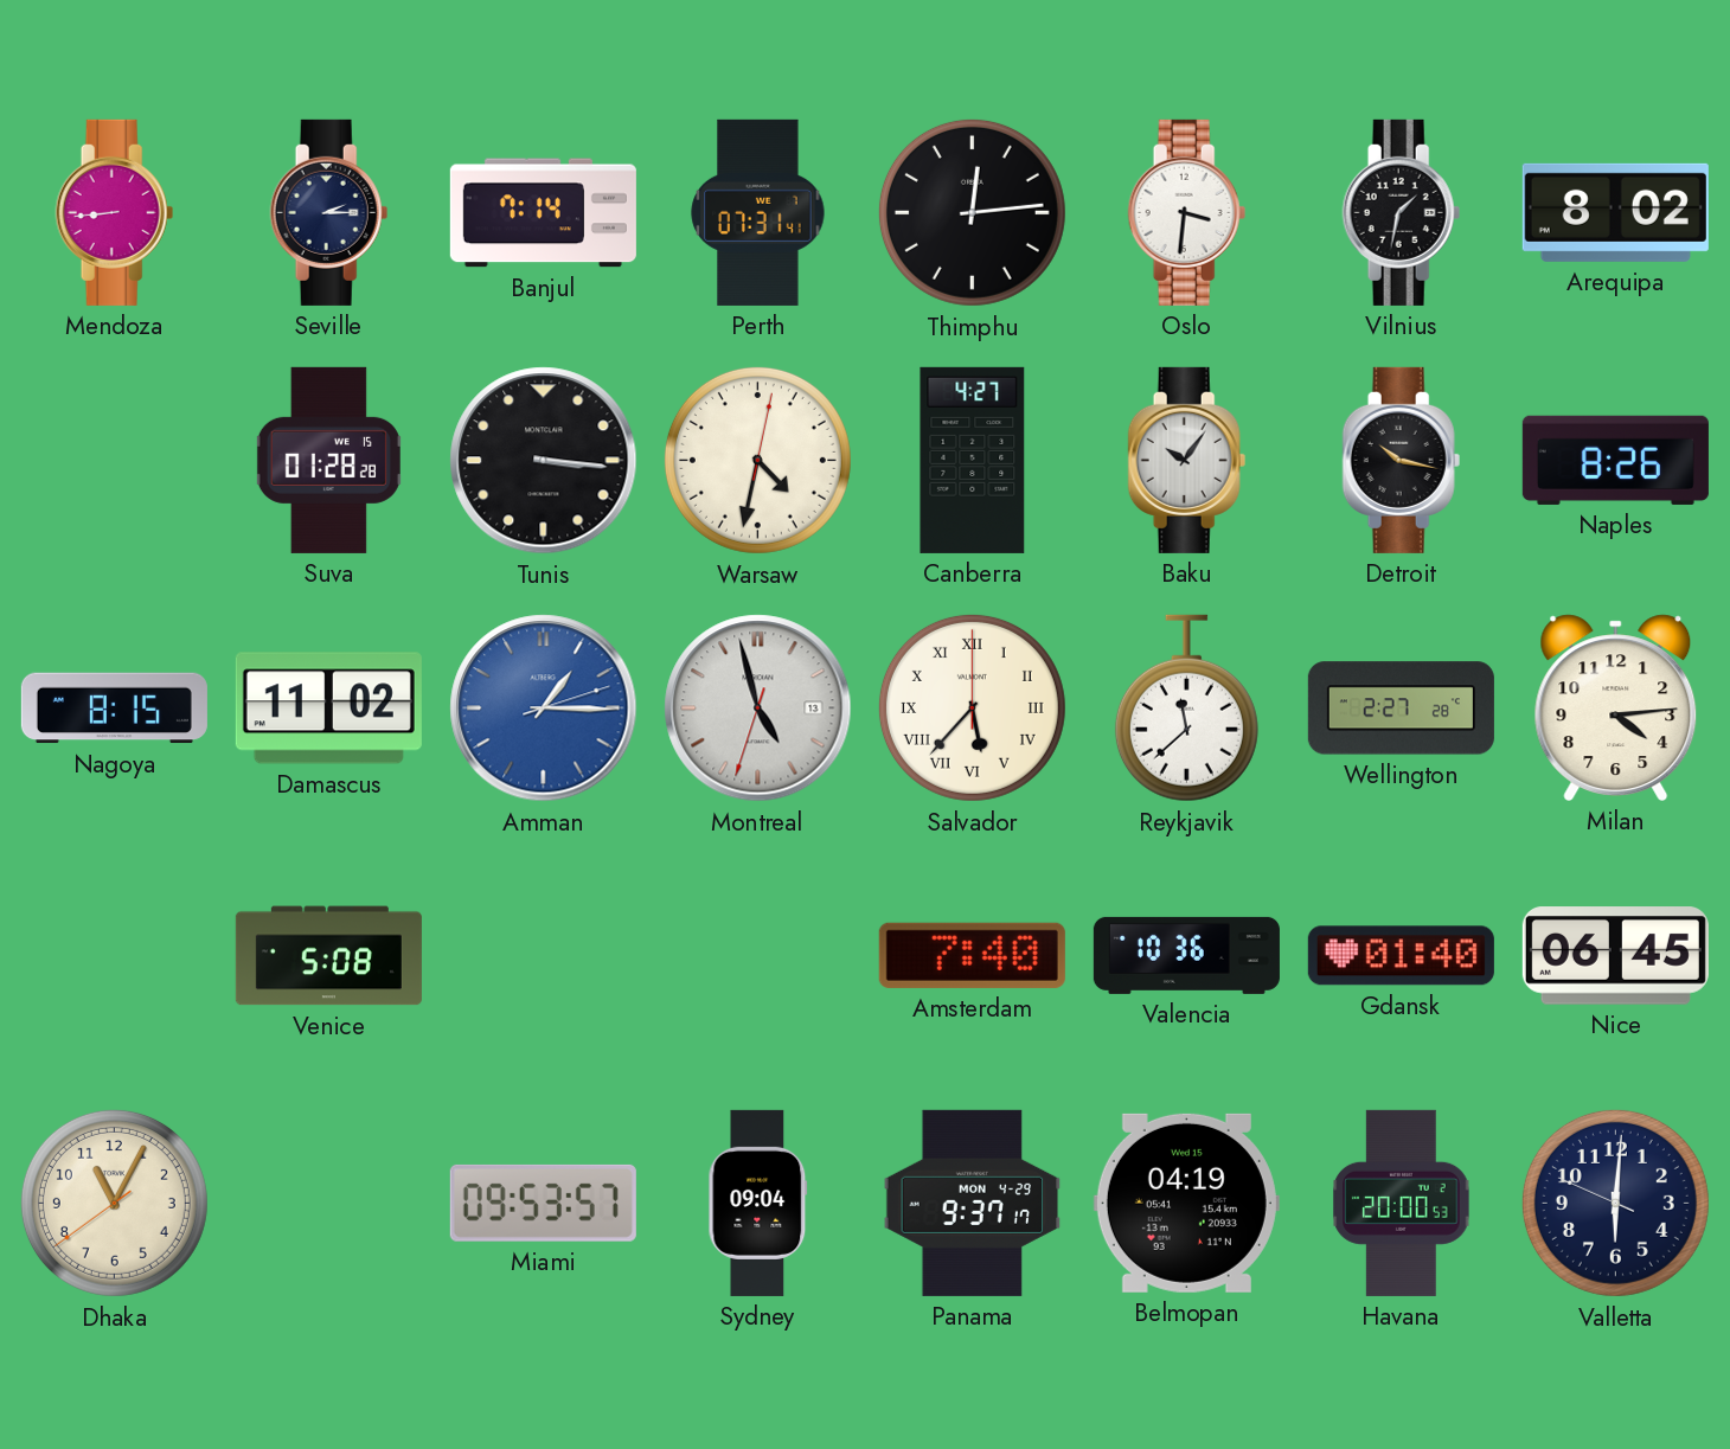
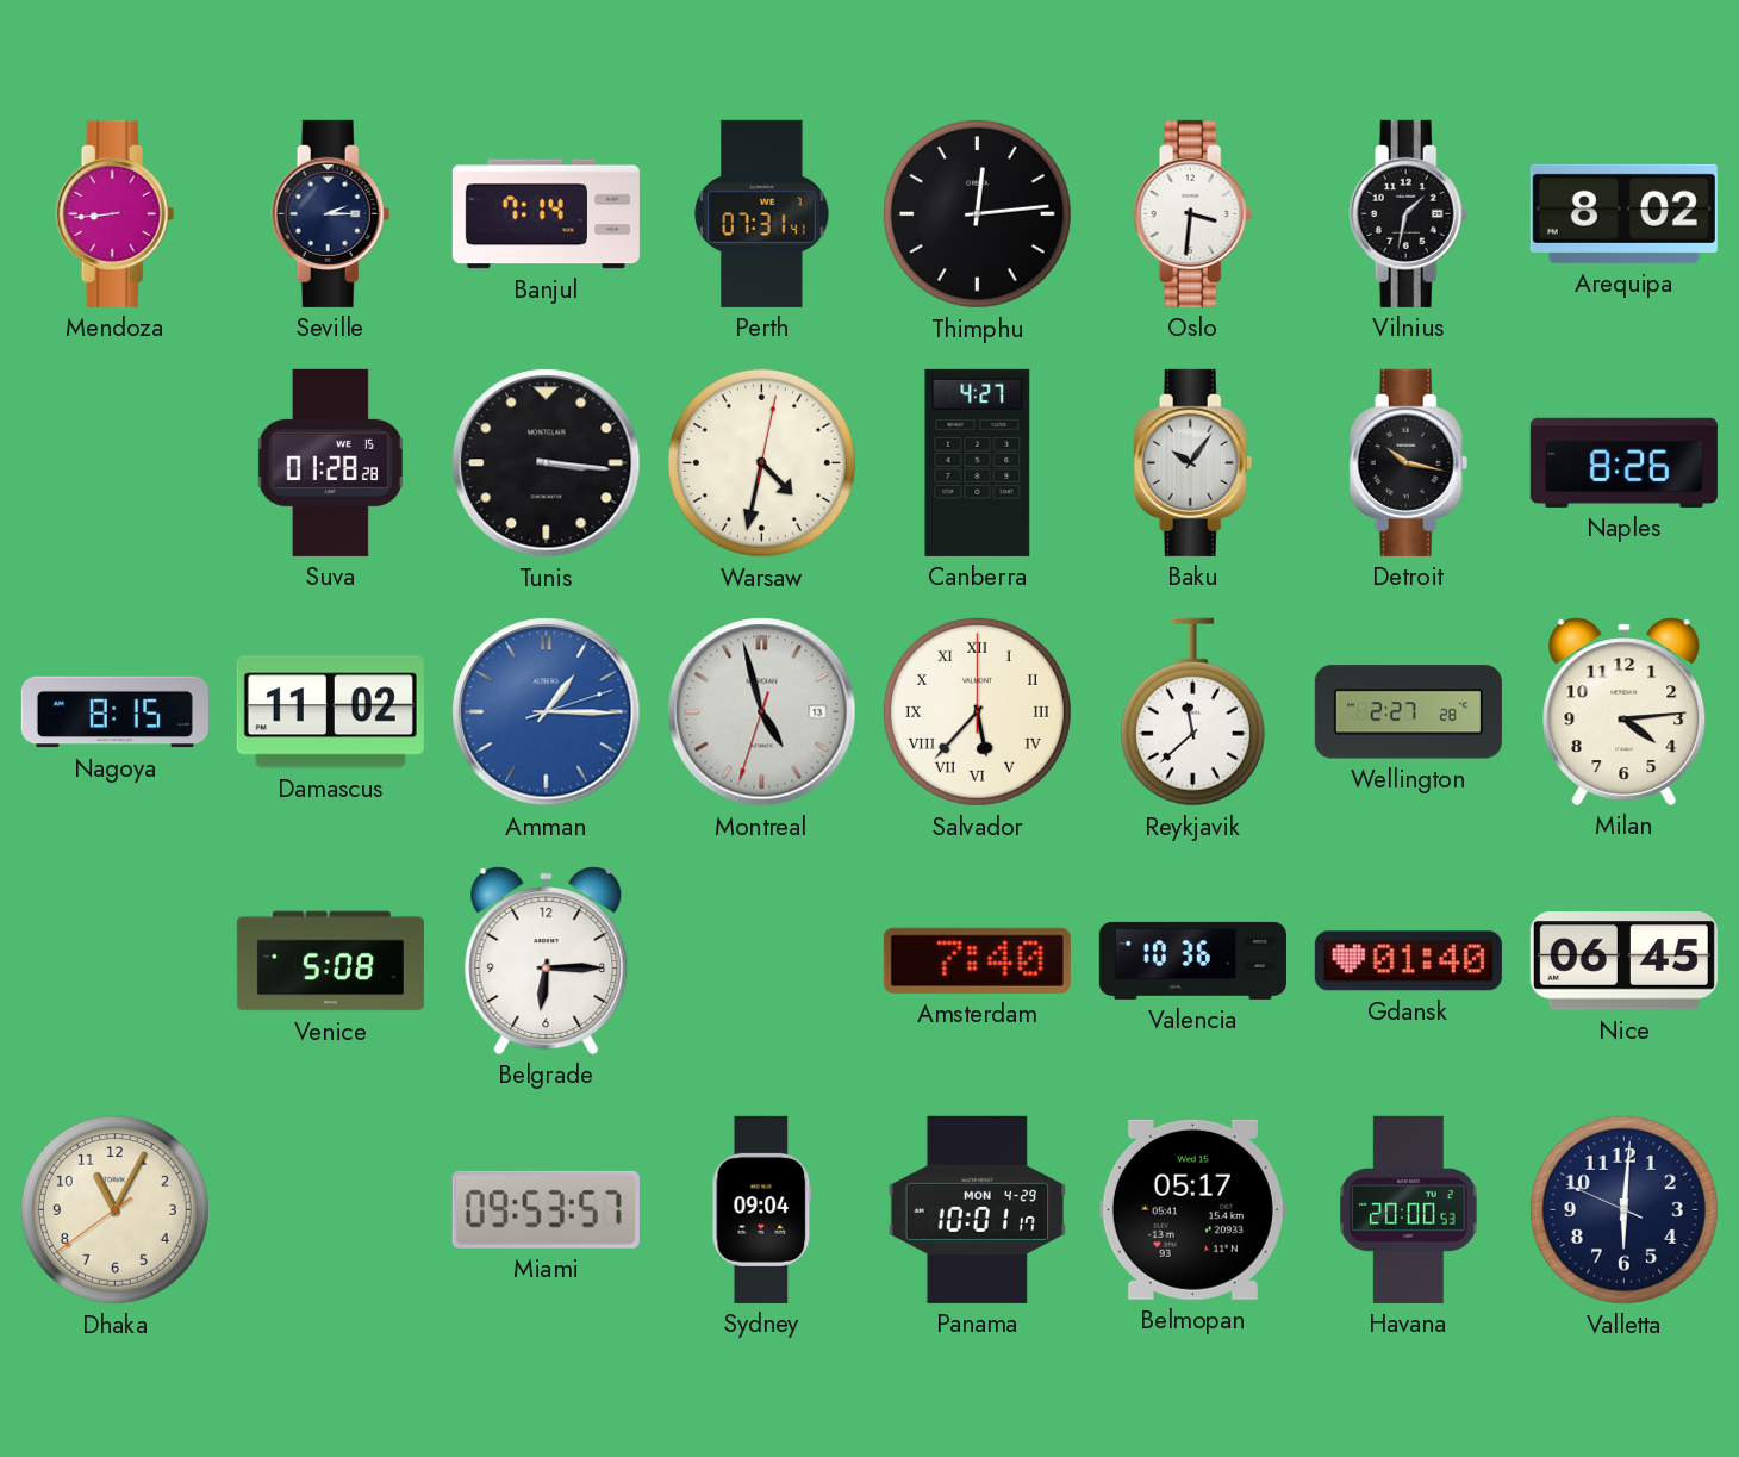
Belgrade: none -> 6:15 (547, 960)
Panama: 9:37 -> 10:01 (978, 1209)
Belmopan: 04:19 -> 05:17 (1192, 1209)
